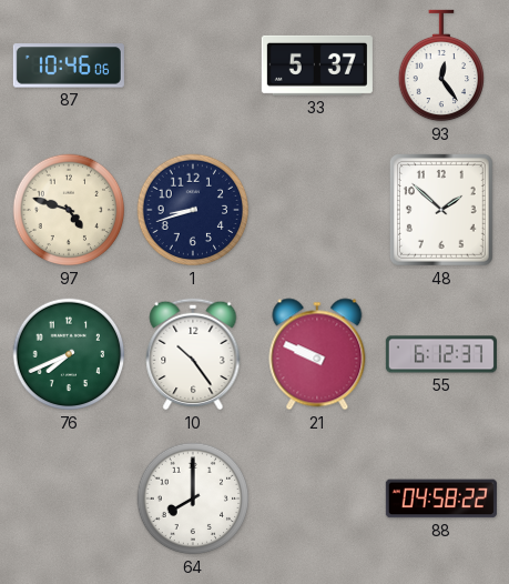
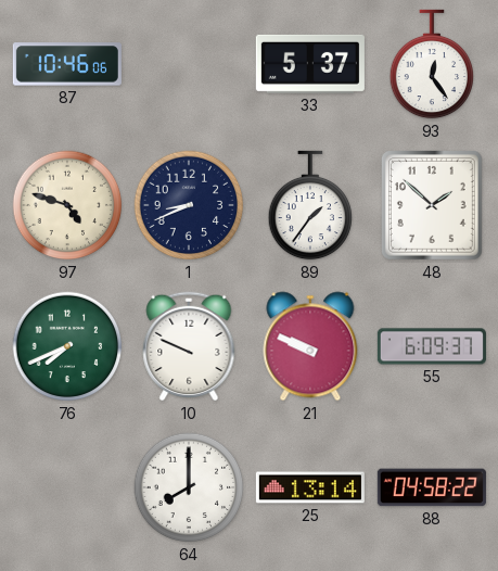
1: 8:42 -> 8:41 (189, 205)
89: none -> 1:36 (309, 205)
10: 10:24 -> 9:49 (189, 346)
55: 6:12 -> 6:09 (432, 346)
25: none -> 13:14 (310, 487)
